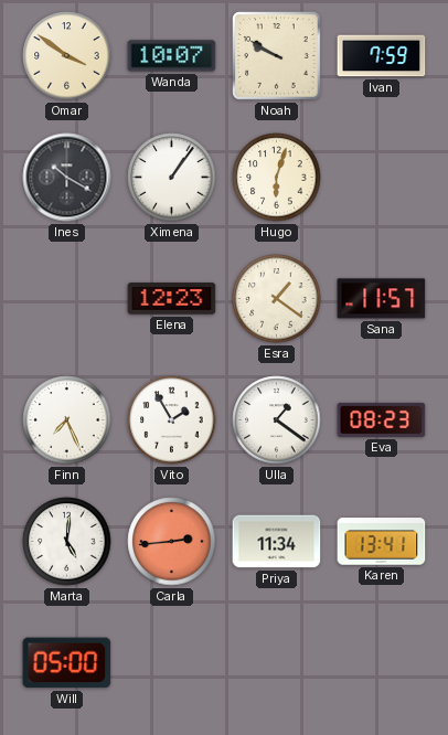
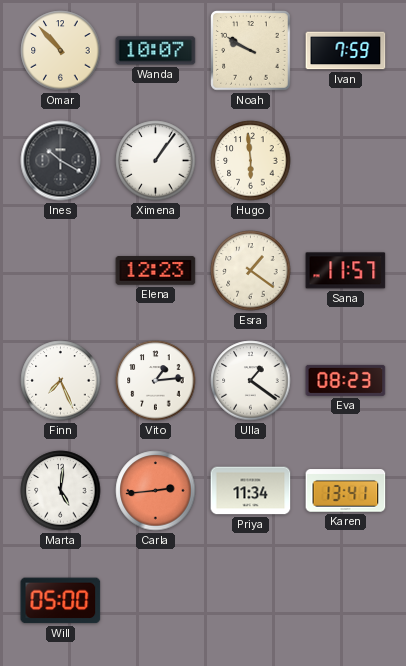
Omar: 3:51 -> 10:53 (61, 51)
Hugo: 6:03 -> 5:59 (251, 161)
Vito: 1:55 -> 1:14 (156, 381)
